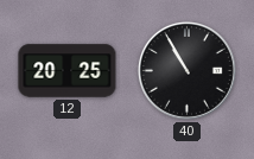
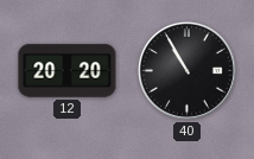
12: 20:25 -> 20:20 (68, 71)
